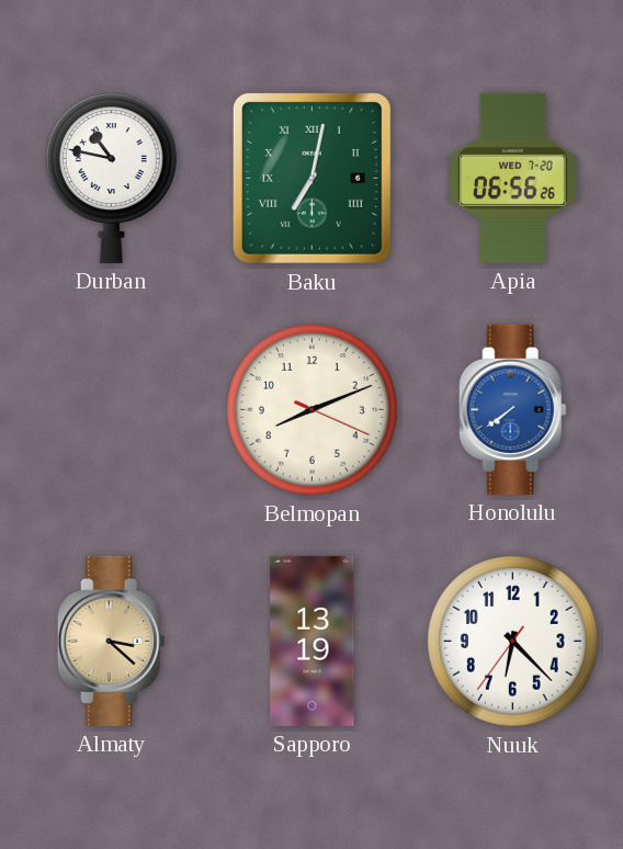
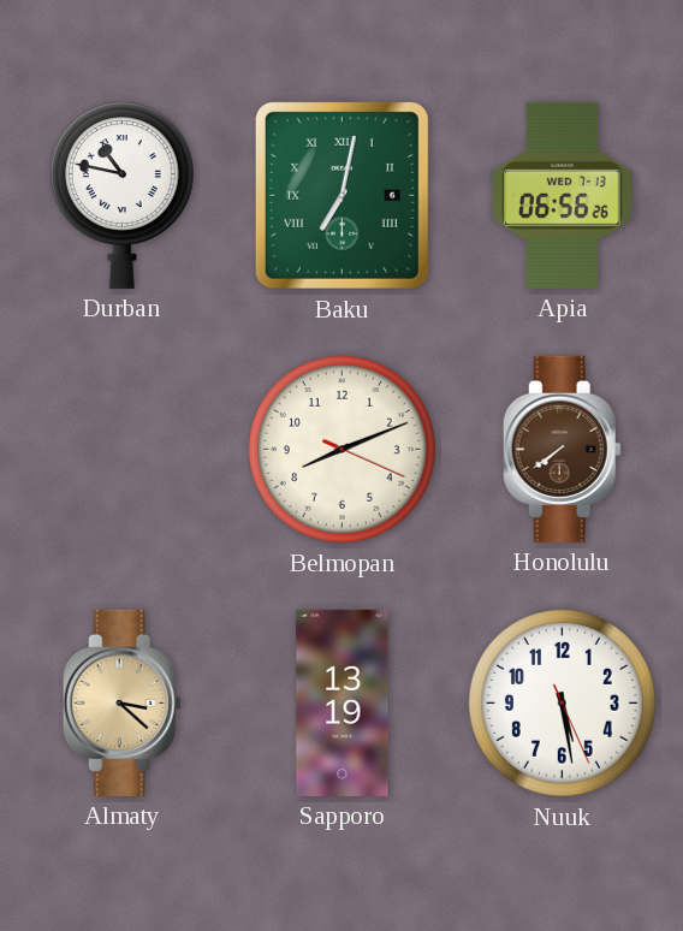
Apia date: WED 7-20 -> WED 7-13 (563, 195)
Honolulu dial: blue -> brown (562, 449)
Nuuk: 6:22 -> 5:28 (562, 702)
